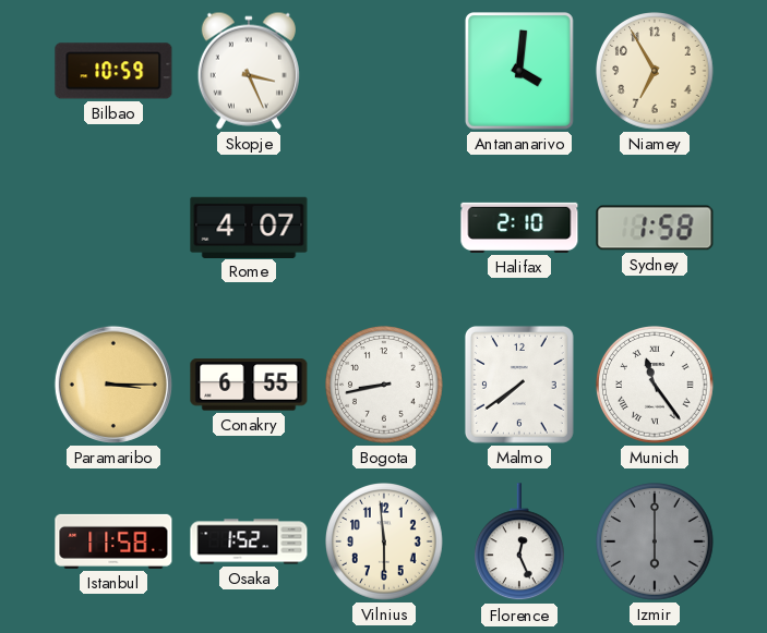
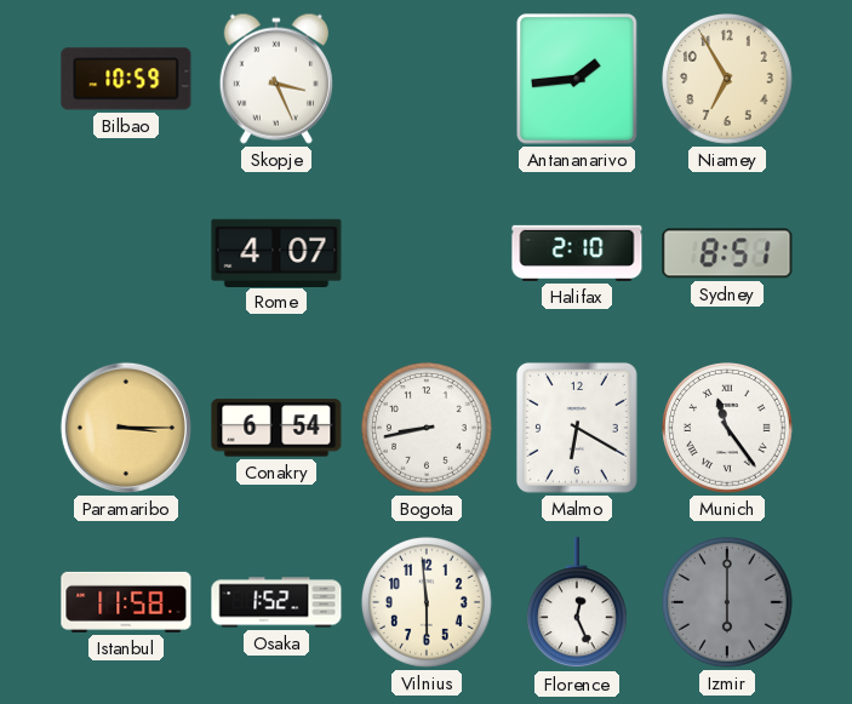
Antananarivo: 4:01 -> 1:44 (577, 80)
Sydney: 1:58 -> 8:51 (727, 253)
Conakry: 6:55 -> 6:54 (276, 428)
Malmo: 7:39 -> 6:20 (577, 428)
